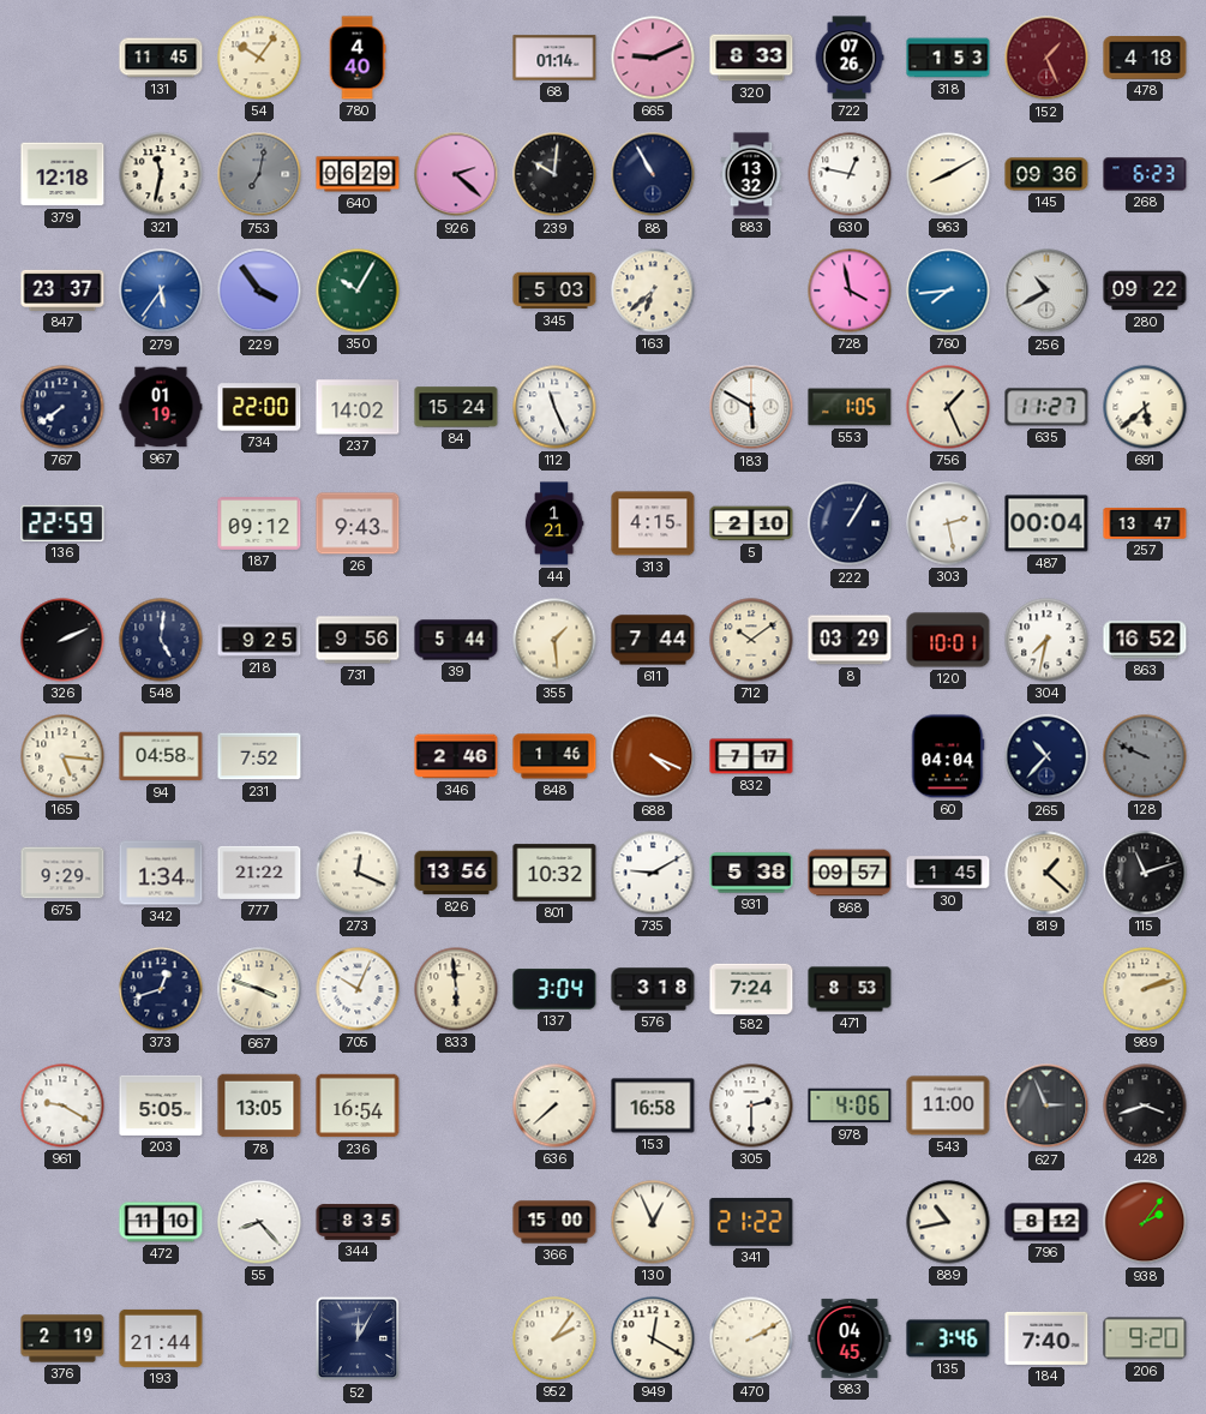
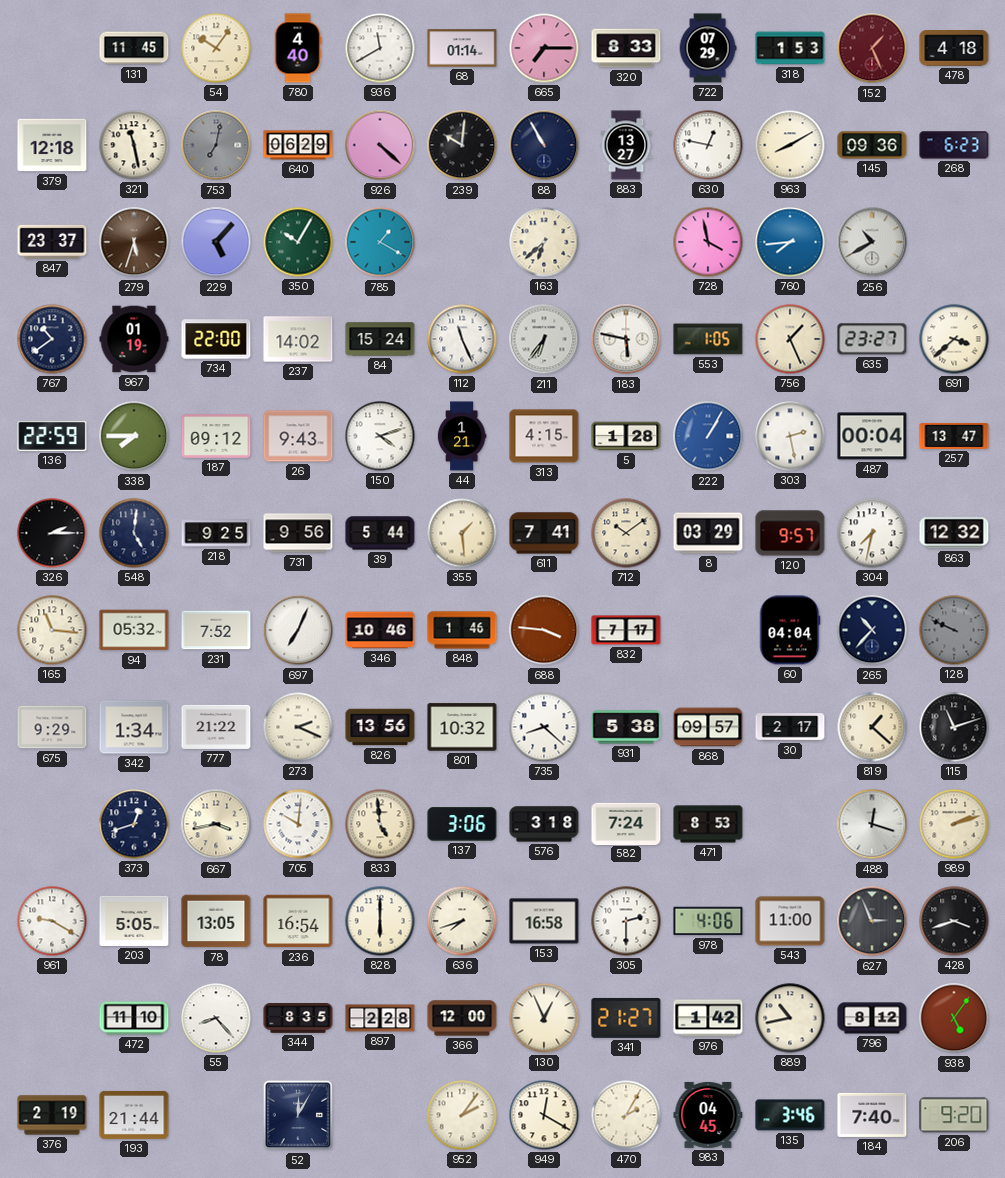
936: none -> 11:40 (380, 48)
665: 9:11 -> 7:15 (544, 48)
722: 07:26 -> 07:29 (708, 48)
321: 11:32 -> 11:28 (134, 145)
926: 2:22 -> 4:22 (380, 145)
883: 13:32 -> 13:27 (626, 145)
279: 5:36 -> 5:33 (134, 242)
279 dial: blue -> brown (134, 242)
229: 3:54 -> 5:07 (216, 242)
785: none -> 1:20 (380, 242)
345: 5:03 -> none (554, 290)
280: 09:22 -> none (1145, 290)
767: 7:39 -> 10:39 (52, 339)
211: none -> 6:36 (544, 339)
183: 5:50 -> 5:47 (626, 339)
635: 11:27 -> 23:27 (872, 339)
691: 5:38 -> 3:38 (954, 339)
338: none -> 7:45 (134, 436)
150: none -> 4:12 (380, 436)
5: 2:10 -> 1:28 (626, 436)
222 dial: navy -> blue (708, 436)
326: 2:11 -> 2:15 (52, 533)
611: 7:44 -> 7:41 (544, 533)
120: 10:01 -> 9:57 (790, 533)
863: 16:52 -> 12:32 (954, 533)
165: 5:16 -> 11:16 (52, 630)
94: 04:58 -> 05:32 (134, 630)
697: none -> 7:04 (298, 630)
346: 2:46 -> 10:46 (380, 630)
688: 4:19 -> 3:46 (544, 630)
273: 12:19 -> 2:19 (298, 727)
735: 9:10 -> 8:22 (544, 727)
30: 1:45 -> 2:17 (790, 727)
667: 3:48 -> 3:43 (216, 824)
705: 10:04 -> 10:01 (298, 824)
833: 5:59 -> 4:59 (380, 824)
137: 3:04 -> 3:06 (462, 824)
488: none -> 12:18 (872, 824)
828: none -> 6:00 (380, 921)
636: 7:38 -> 7:42 (462, 921)
897: none -> 2:28 (380, 1018)
366: 15:00 -> 12:00 (462, 1018)
341: 21:22 -> 21:27 (626, 1018)
976: none -> 1:42 (708, 1018)
938: 2:06 -> 5:06 (954, 1018)
470: 2:10 -> 2:05 (626, 1115)
